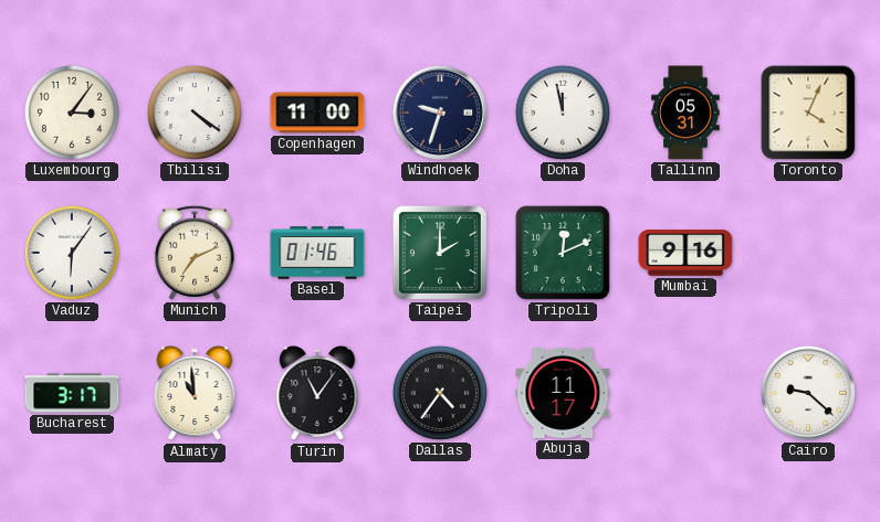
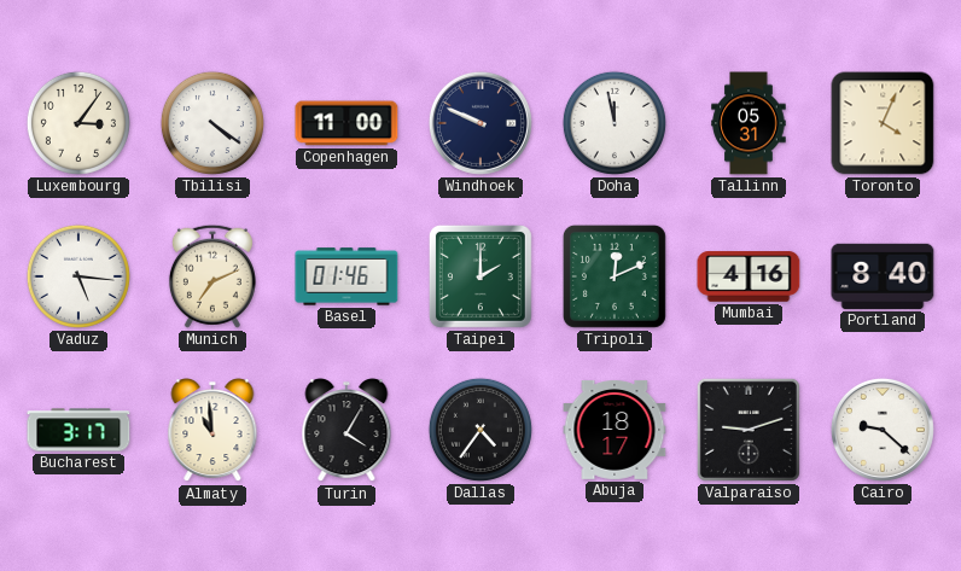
Windhoek: 9:33 -> 9:49 (481, 123)
Vaduz: 6:06 -> 5:16 (78, 276)
Mumbai: 9:16 -> 4:16 (749, 276)
Portland: none -> 8:40 (883, 276)
Turin: 11:06 -> 4:05 (346, 431)
Abuja: 11:17 -> 18:17 (615, 430)
Valparaiso: none -> 9:12 (749, 430)
